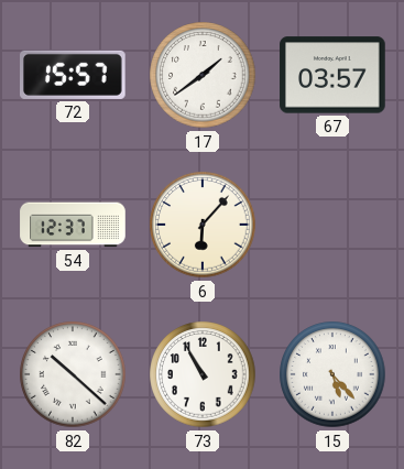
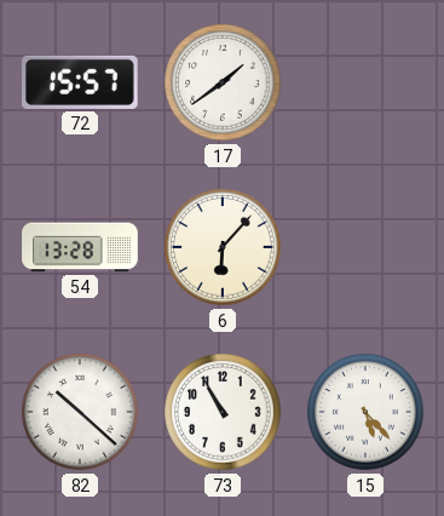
67: 03:57 -> none (332, 75)
54: 12:37 -> 13:28 (80, 247)
